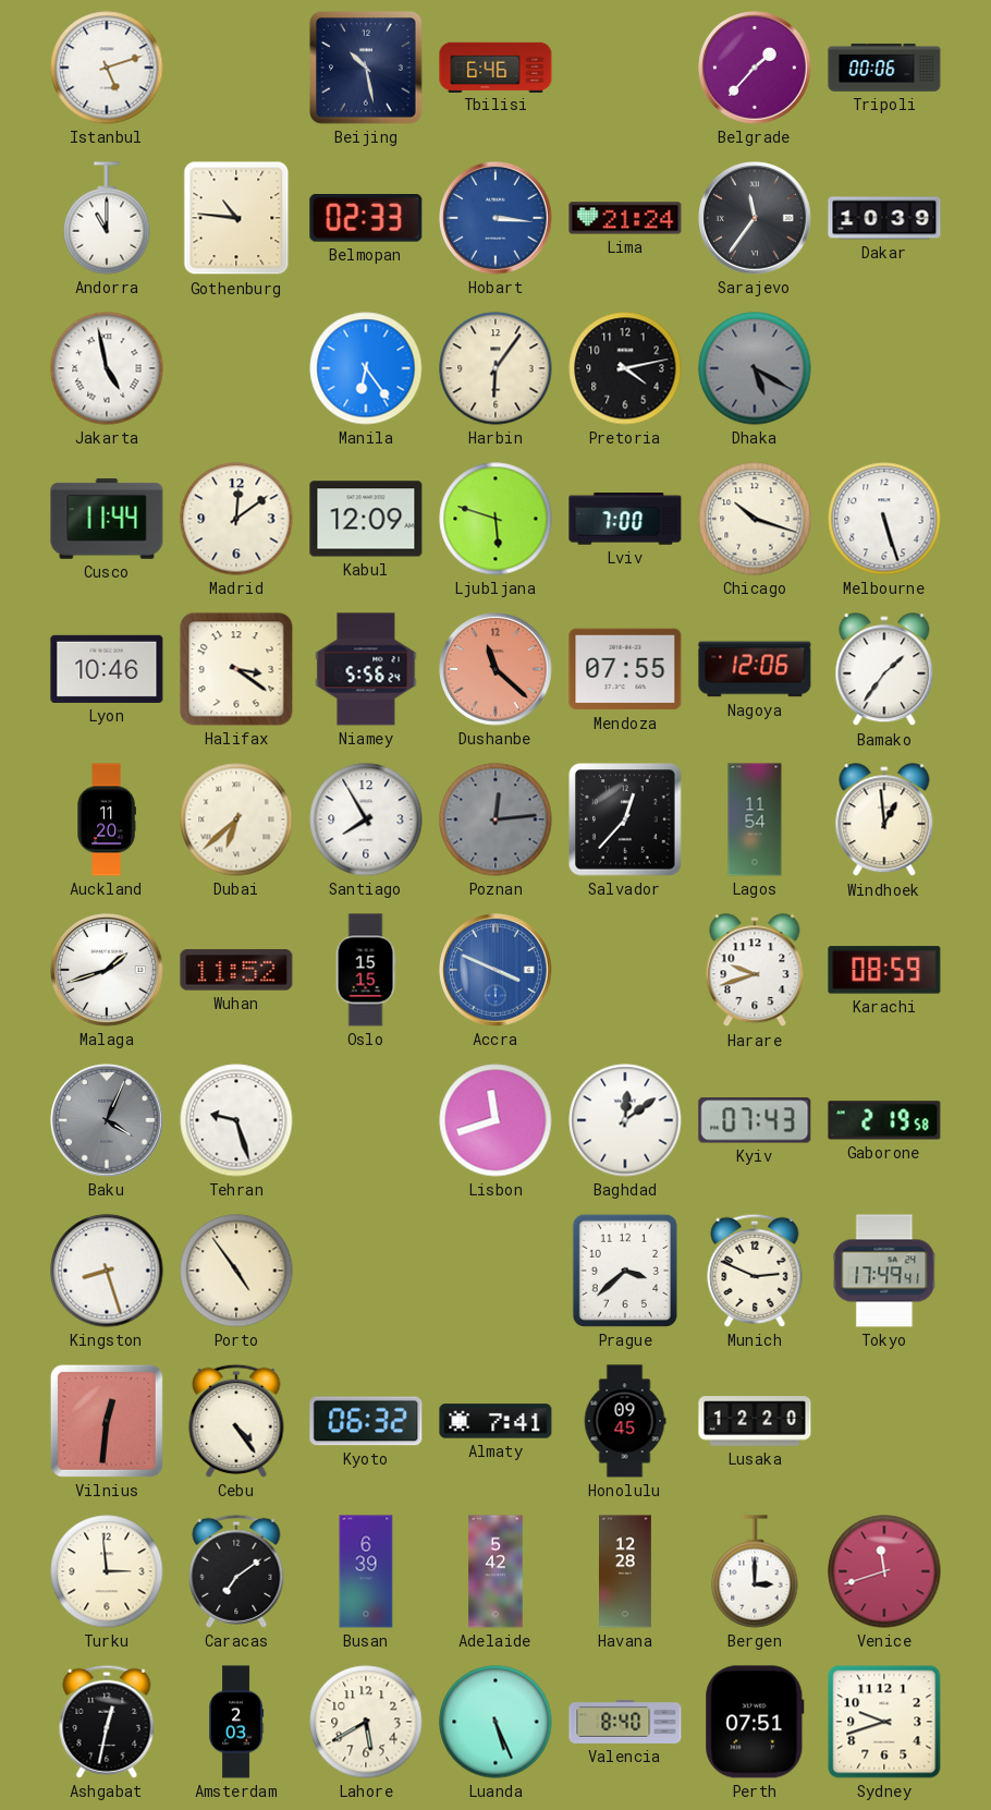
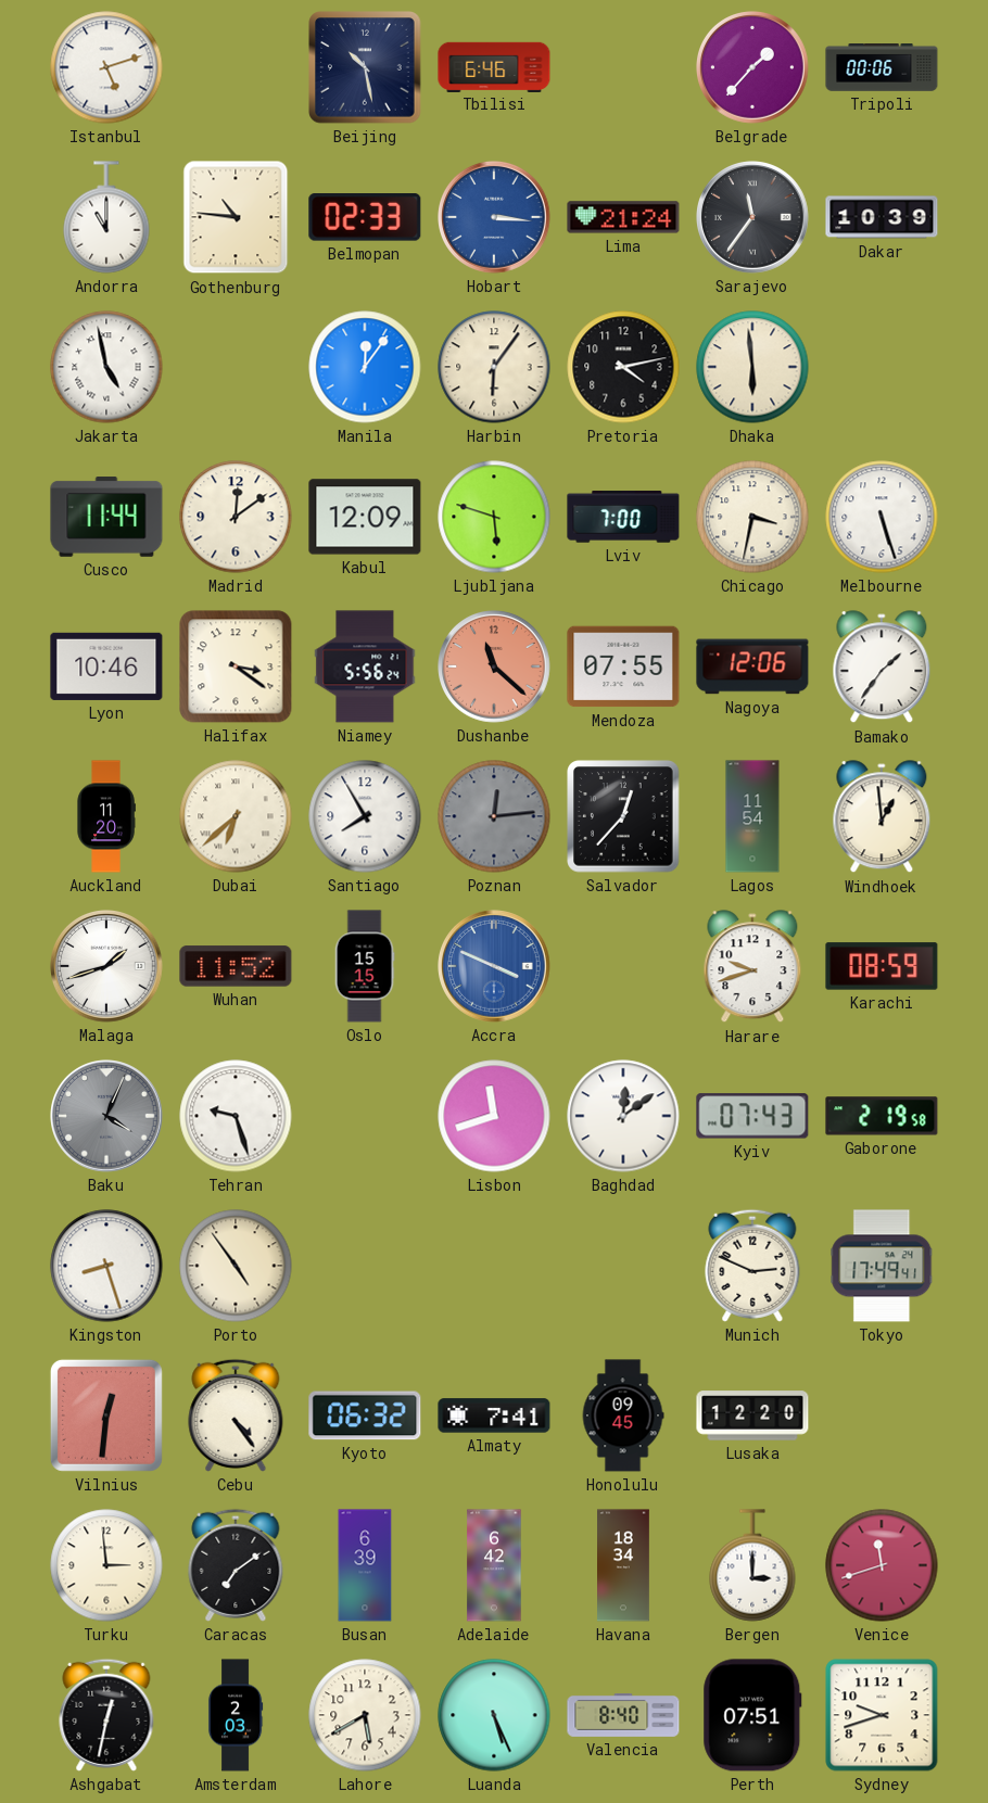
Manila: 6:24 -> 12:06 (365, 367)
Dhaka: 5:20 -> 5:59 (752, 367)
Dhaka dial: grey -> cream (752, 367)
Chicago: 10:18 -> 3:32 (752, 517)
Prague: 3:38 -> none (625, 1271)
Adelaide: 5:42 -> 6:42 (494, 1565)
Havana: 12:28 -> 18:34 (624, 1565)
